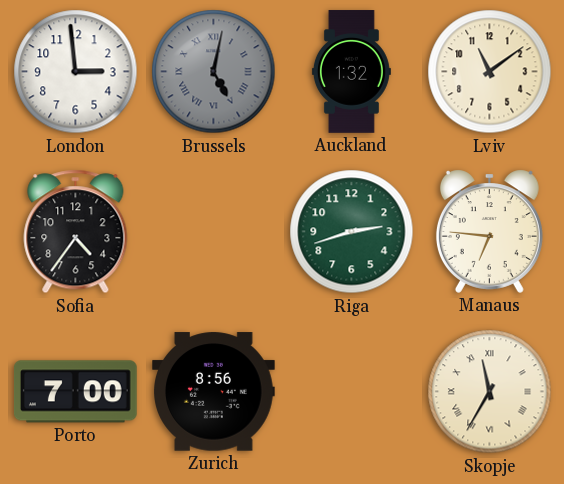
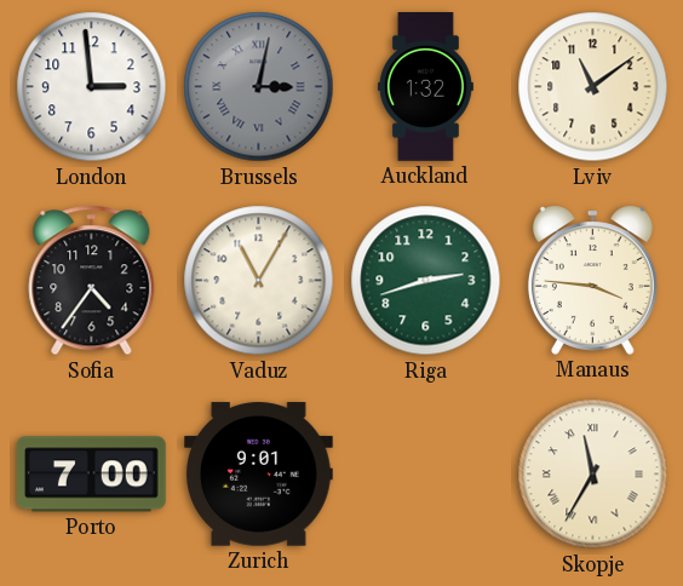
Brussels: 5:02 -> 3:02 (259, 87)
Vaduz: none -> 11:05 (259, 281)
Manaus: 6:46 -> 3:46 (592, 280)
Zurich: 8:56 -> 9:01 (259, 475)
